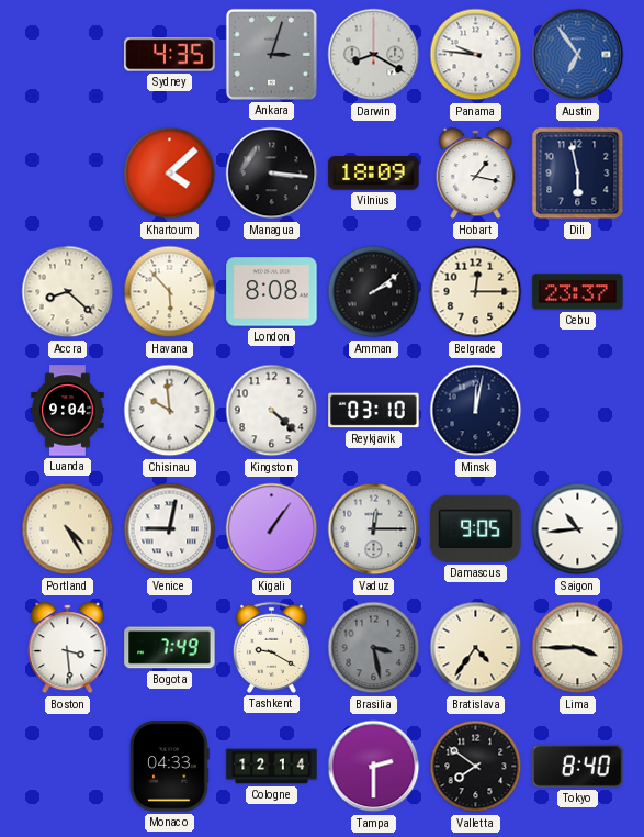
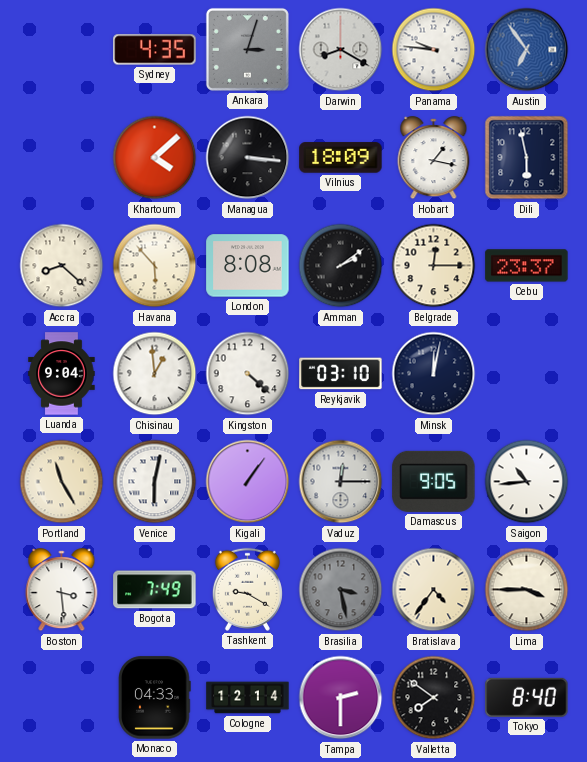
Chisinau: 9:59 -> 12:59 (155, 374)
Portland: 4:25 -> 11:25 (62, 482)
Venice: 9:02 -> 6:02 (155, 482)
